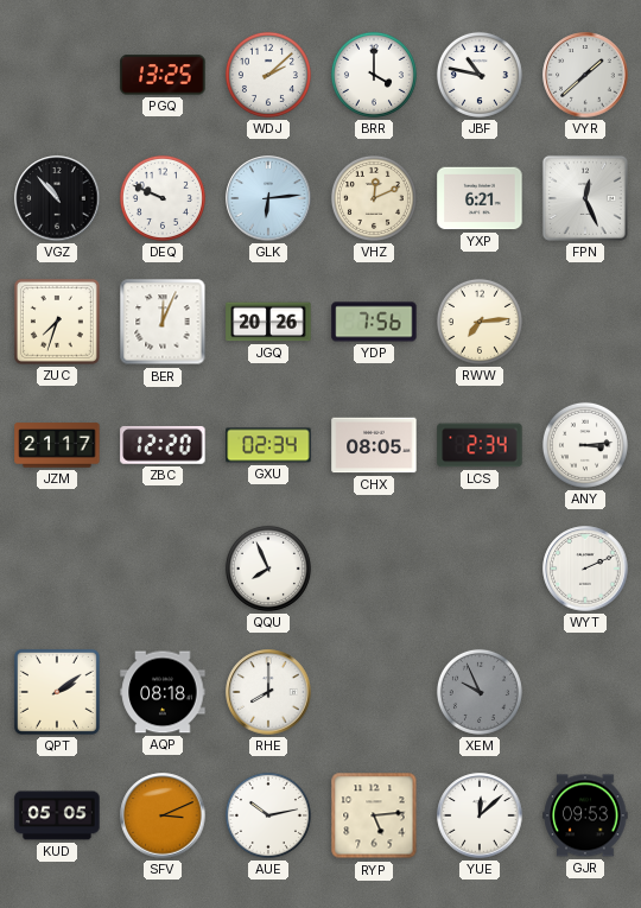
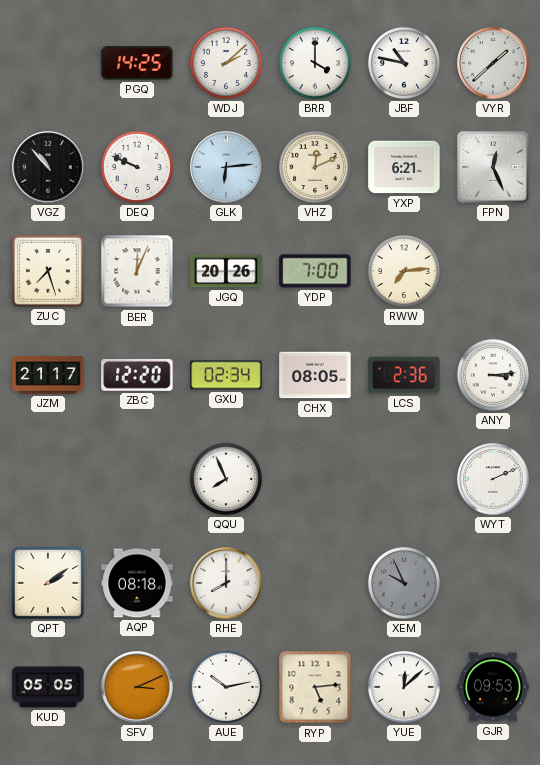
PGQ: 13:25 -> 14:25 (137, 63)
ZUC: 7:33 -> 7:27 (48, 271)
YDP: 7:56 -> 7:00 (315, 271)
LCS: 2:34 -> 2:36 (404, 375)
